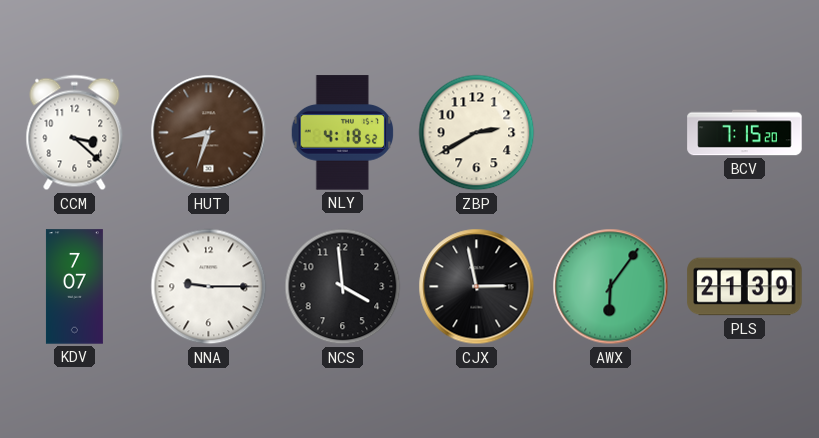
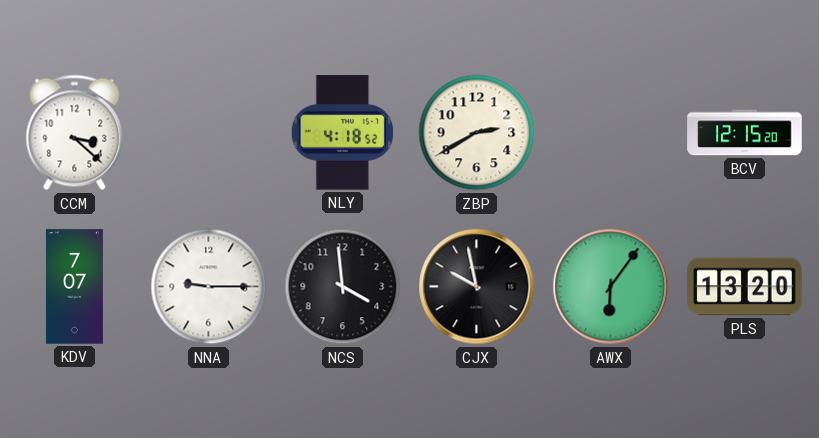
HUT: 8:33 -> none (209, 133)
BCV: 7:15 -> 12:15 (745, 133)
CJX: 2:58 -> 9:58 (477, 287)
PLS: 21:39 -> 13:20 (745, 287)
